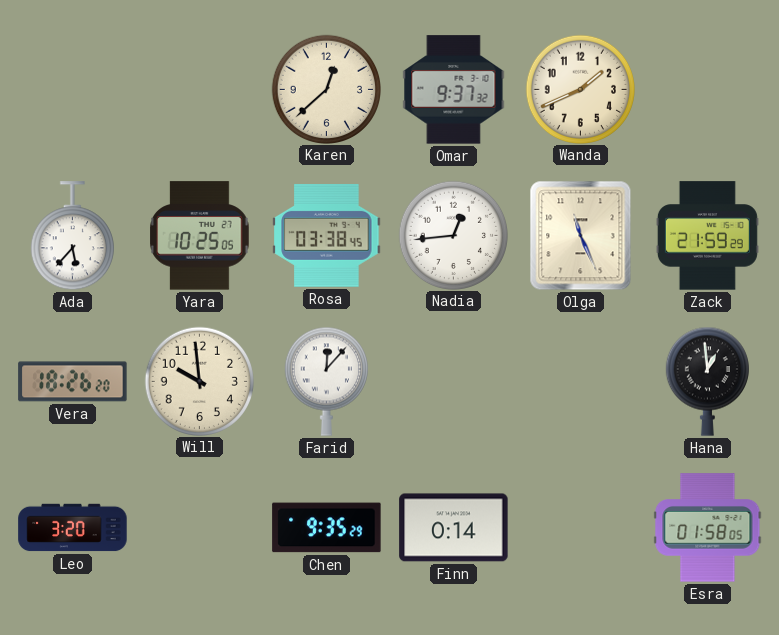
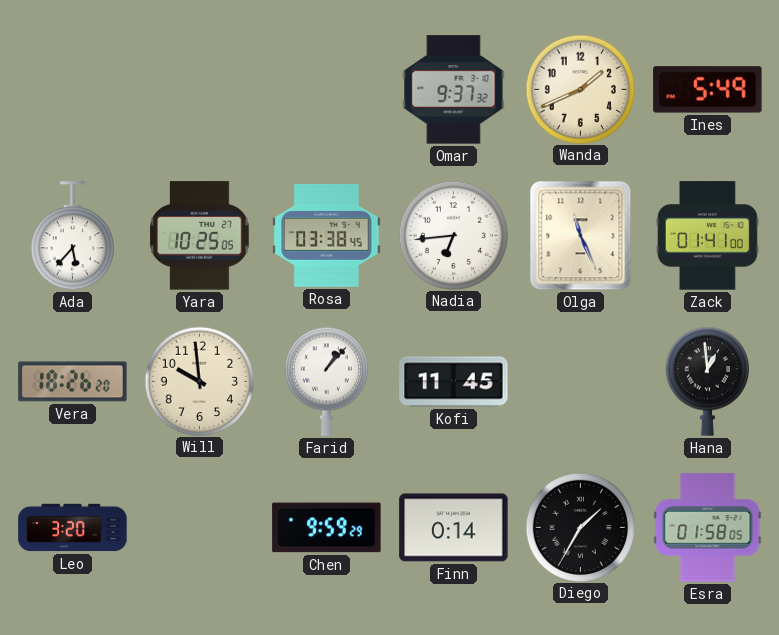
Karen: 12:38 -> none (326, 89)
Ines: none -> 5:49 (708, 90)
Nadia: 12:44 -> 6:44 (453, 235)
Zack: 21:59 -> 01:41 (707, 236)
Farid: 12:07 -> 1:07 (326, 381)
Kofi: none -> 11:45 (454, 382)
Chen: 9:35 -> 9:59 (327, 528)
Diego: none -> 1:35 (580, 527)
